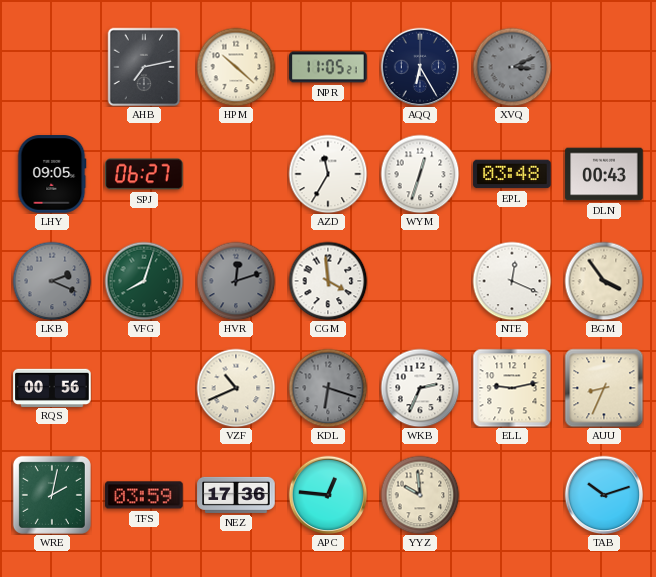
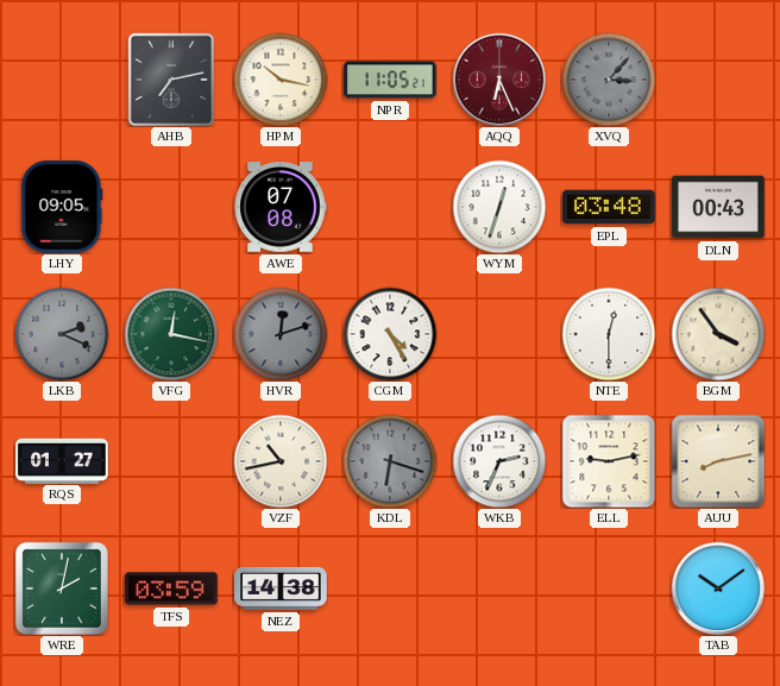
HPM: 10:22 -> 10:17 (281, 80)
AQQ: 6:25 -> 6:26 (499, 80)
AQQ dial: navy -> burgundy (499, 80)
XVQ: 3:11 -> 3:07 (609, 80)
SPJ: 06:27 -> none (144, 174)
AWE: none -> 07:08 (281, 207)
AZD: 11:35 -> none (328, 174)
VFG: 8:03 -> 12:17 (171, 334)
CGM: 3:59 -> 4:25 (390, 334)
NTE: 12:19 -> 12:30 (609, 334)
RQS: 00:56 -> 01:27 (62, 460)
VZF: 10:41 -> 10:43 (281, 461)
AUU: 8:34 -> 8:13 (718, 461)
NEZ: 17:36 -> 14:38 (281, 589)
APC: 12:46 -> none (328, 495)
YYZ: 9:59 -> none (420, 495)
TAB: 10:12 -> 10:09 (718, 589)
